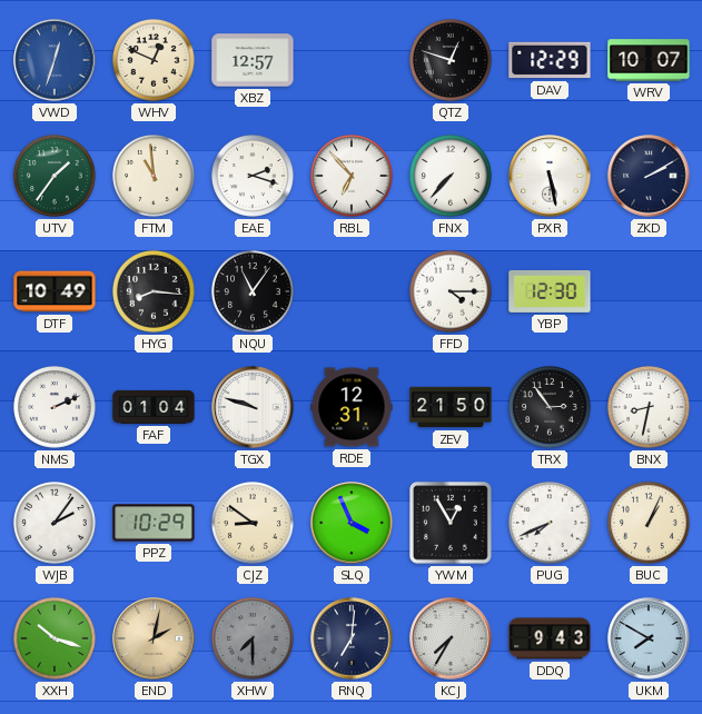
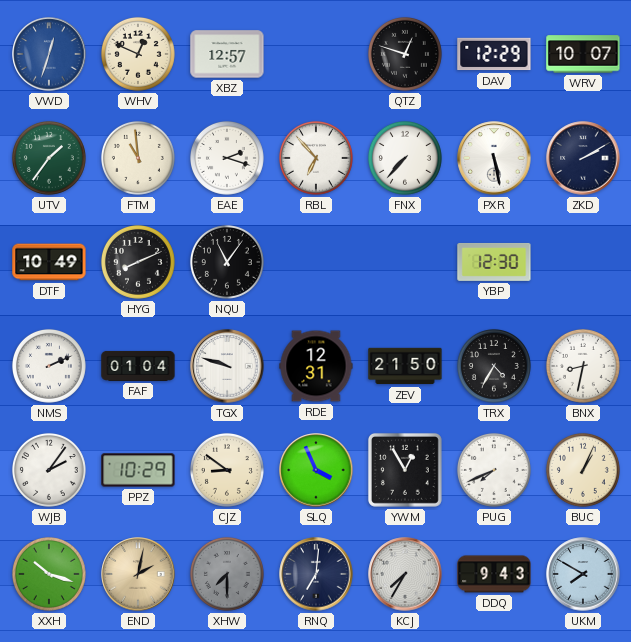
HYG: 8:16 -> 8:11 (138, 262)
FFD: 4:15 -> none (451, 291)
TRX: 2:54 -> 4:35 (494, 366)
